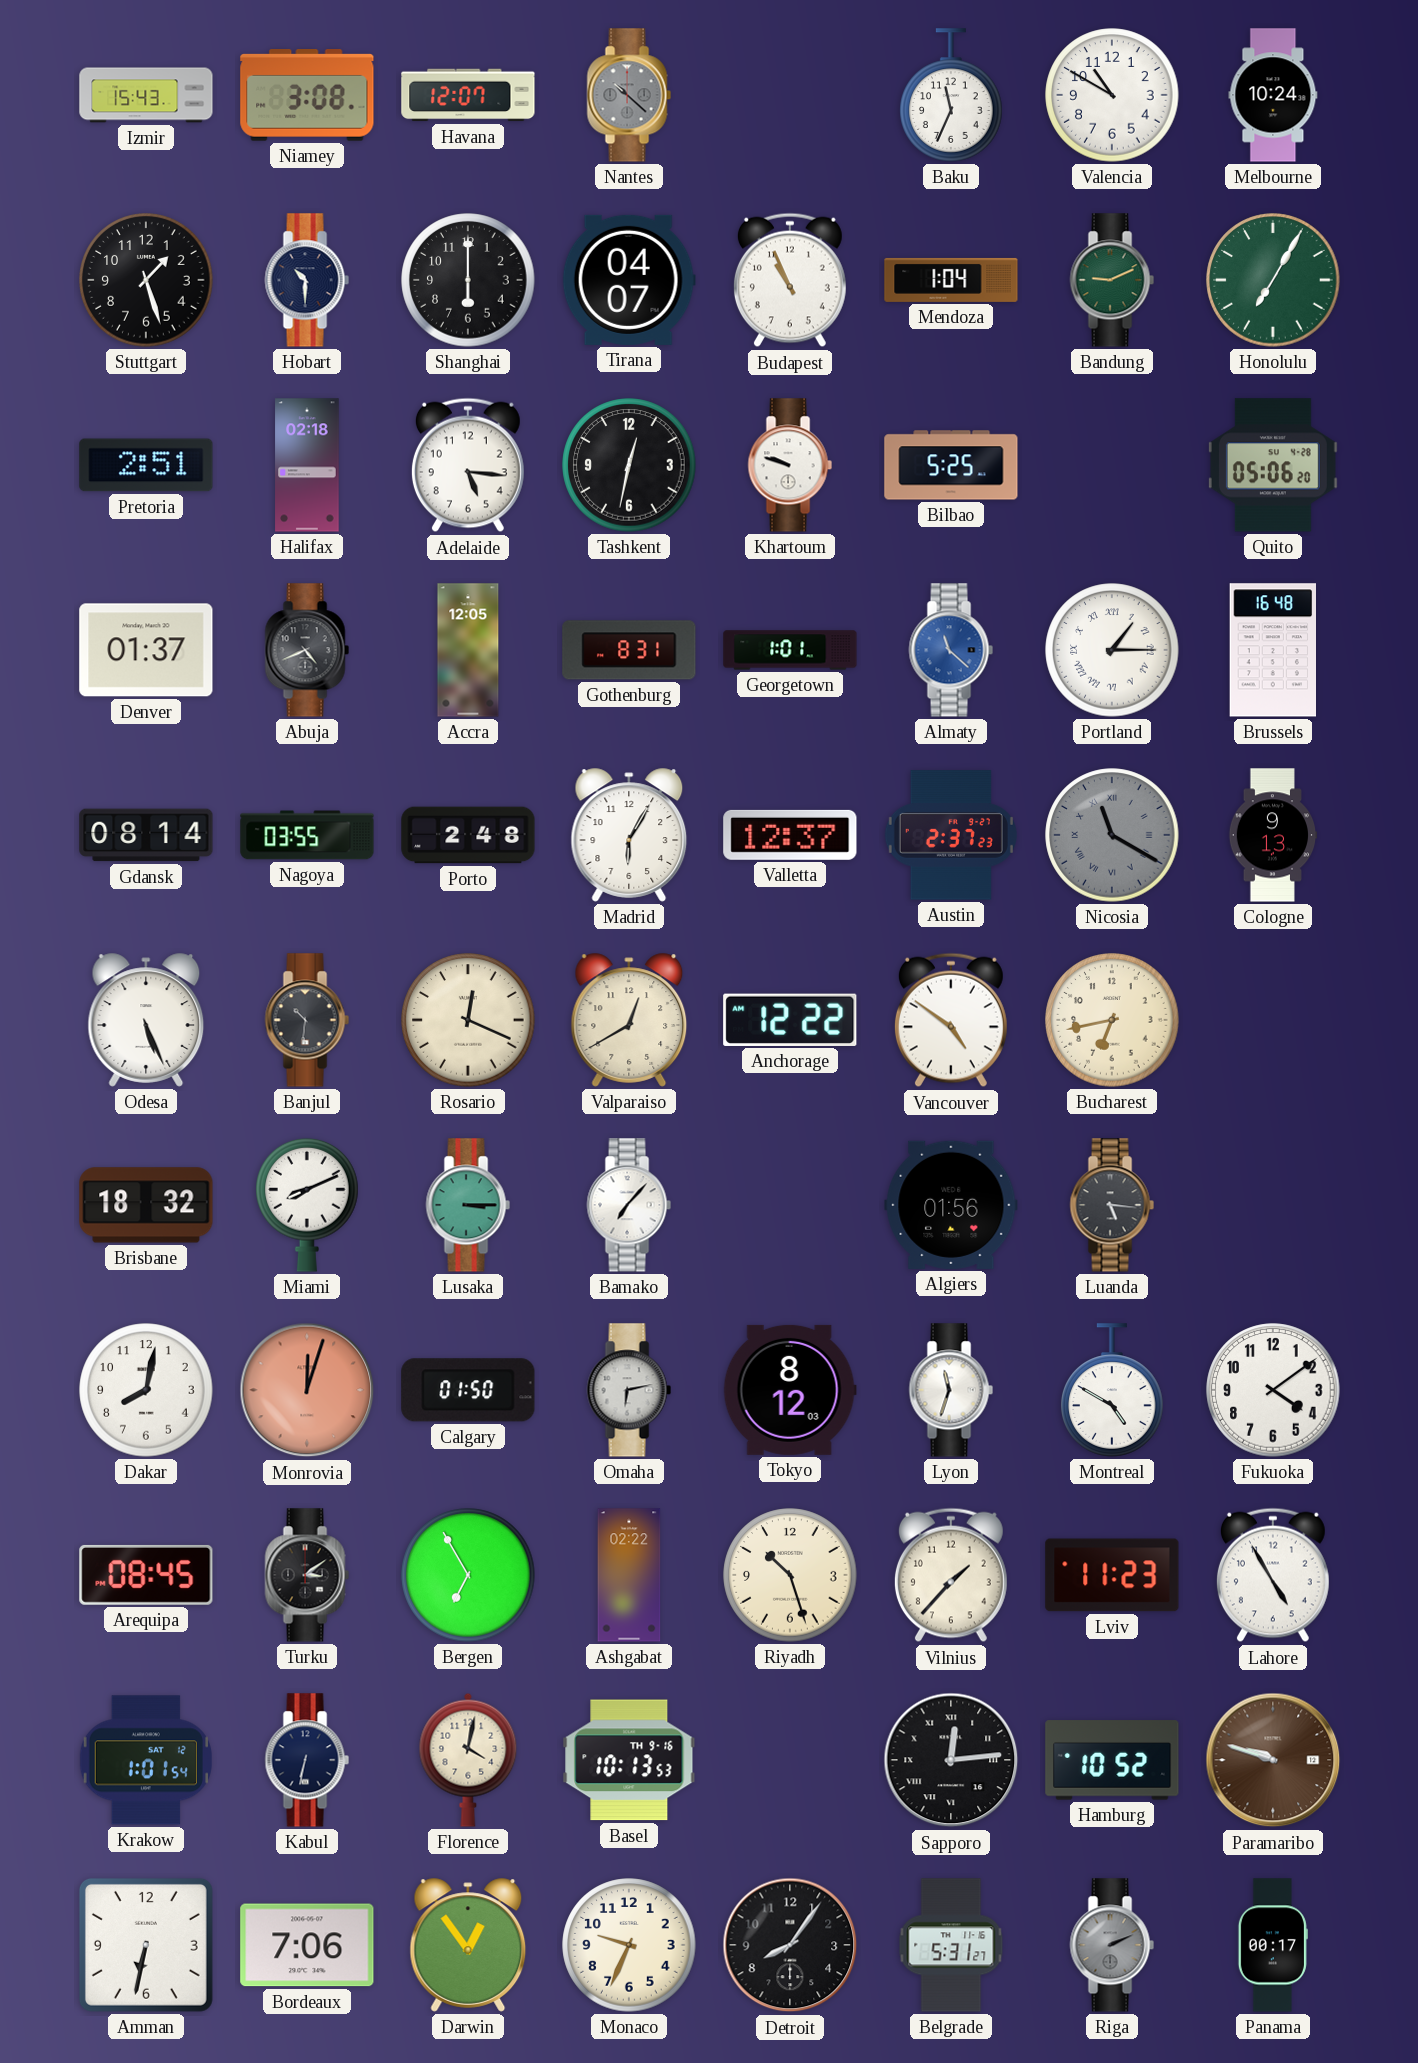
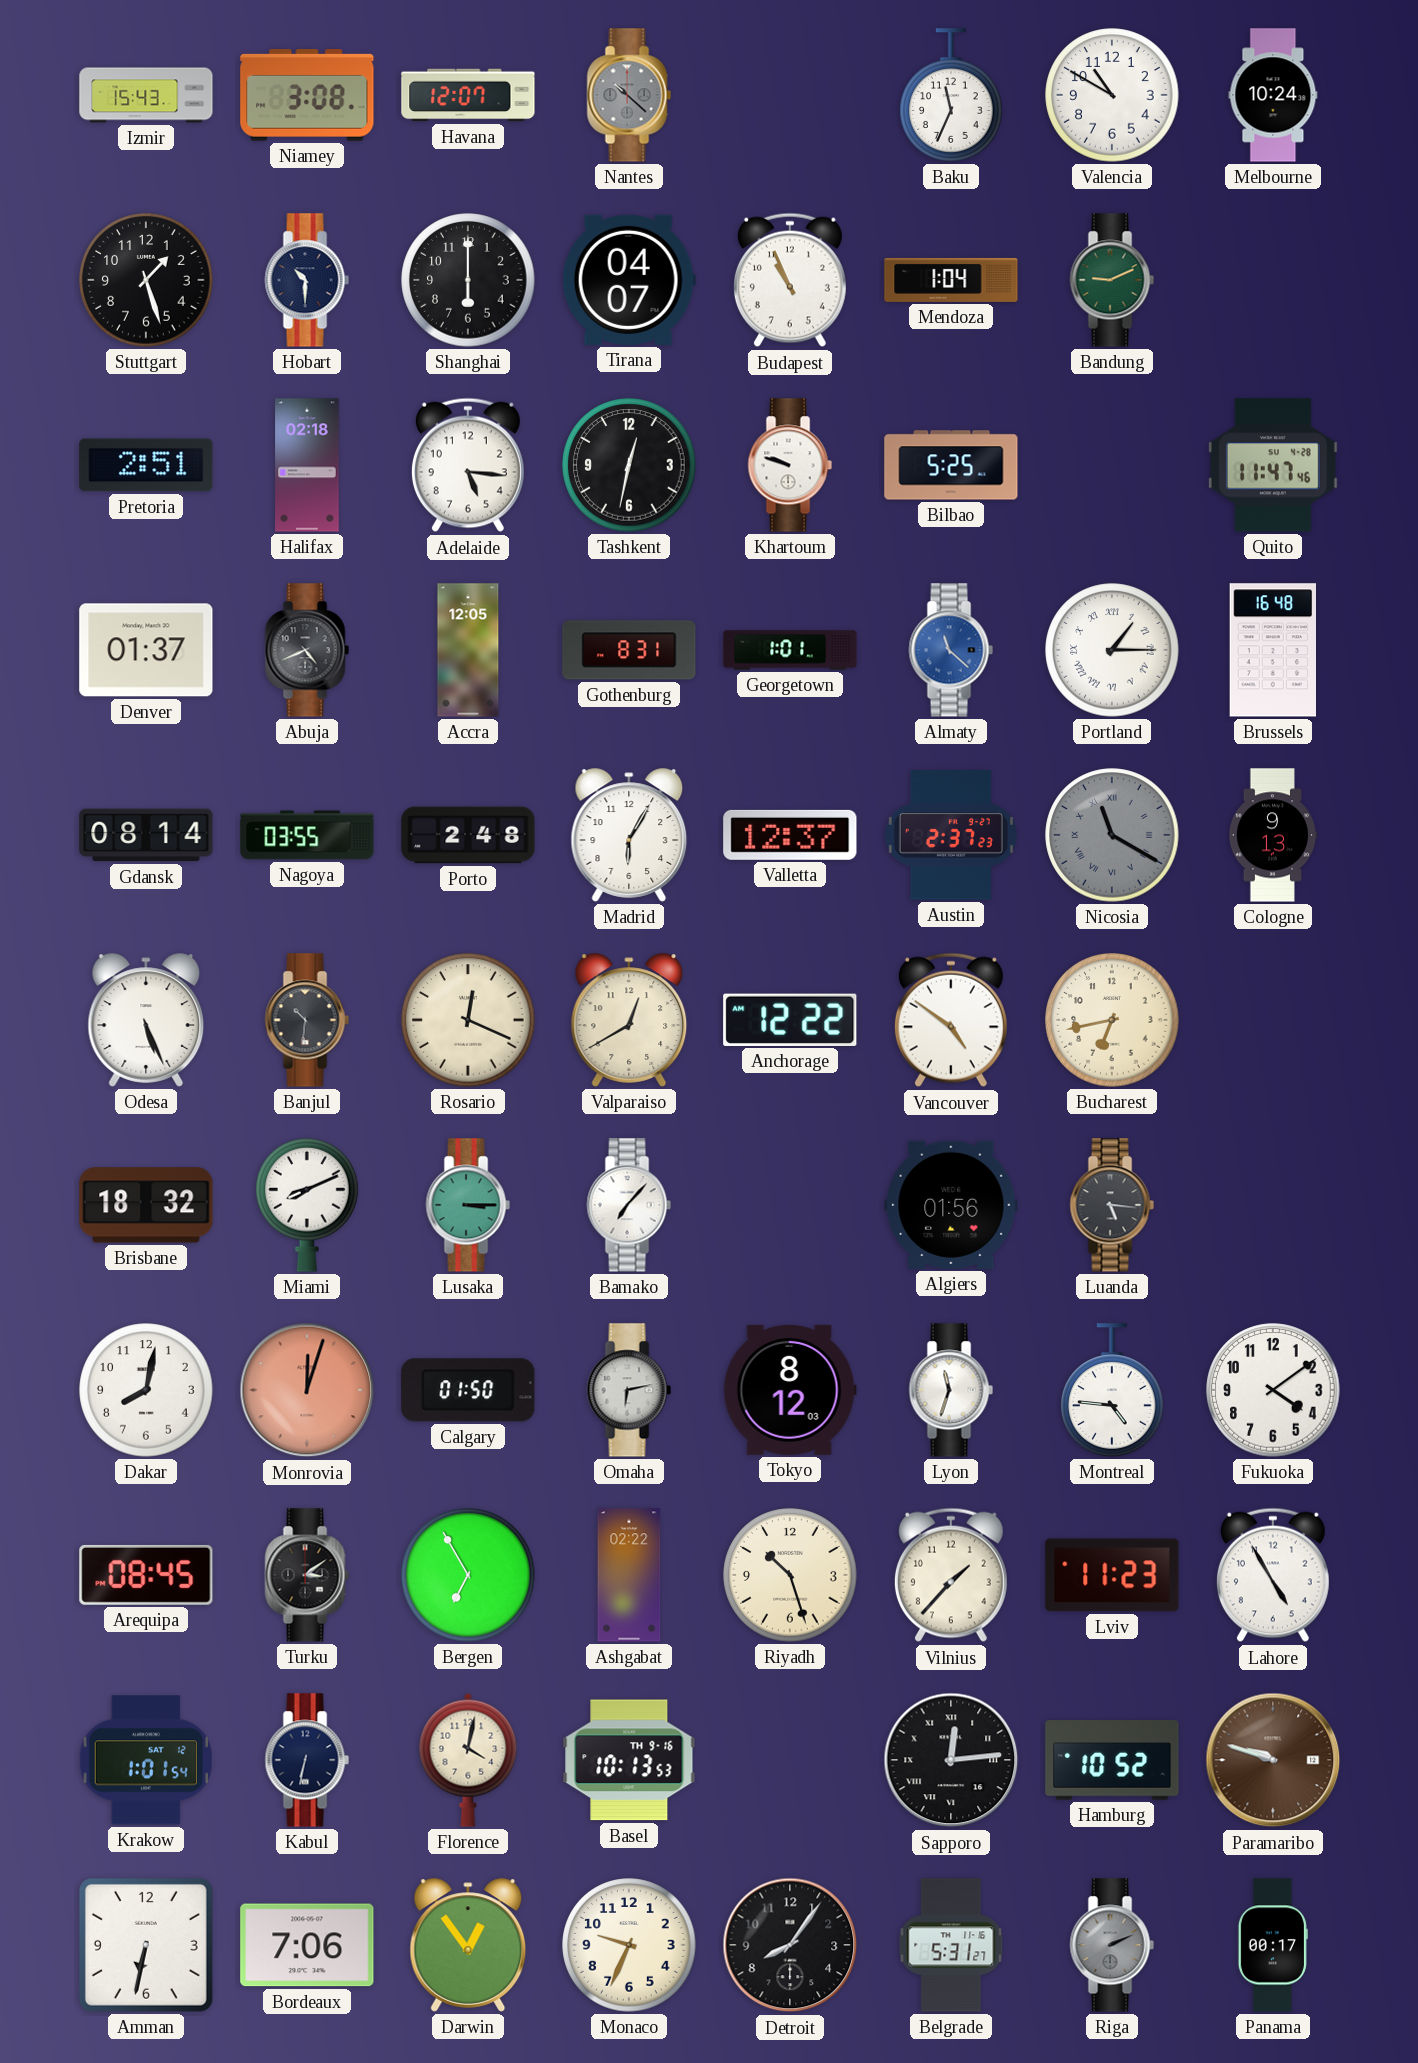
Honolulu: 7:05 -> none (1273, 280)
Quito: 05:06 -> 11:47 (1273, 465)
Montreal: 4:50 -> 4:46 (1112, 1390)
